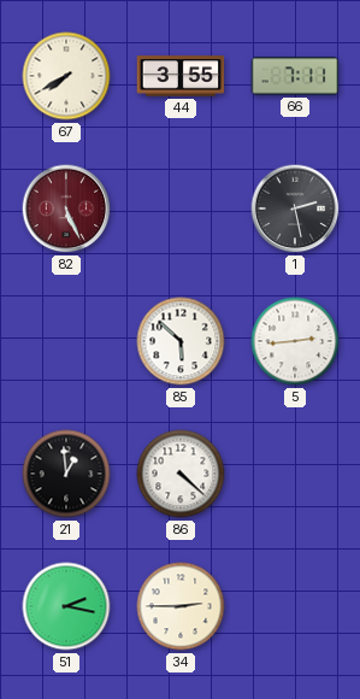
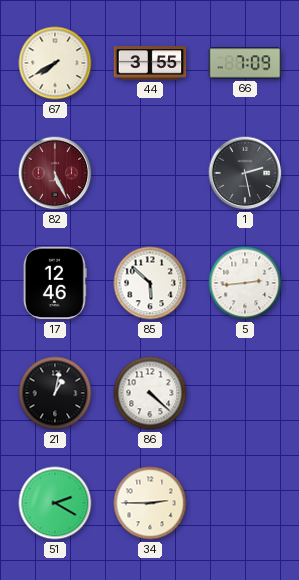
66: 7:11 -> 7:09 (245, 63)
17: none -> 12:46 (55, 283)
21: 12:59 -> 1:02 (55, 393)
51: 2:17 -> 2:20 (55, 503)
